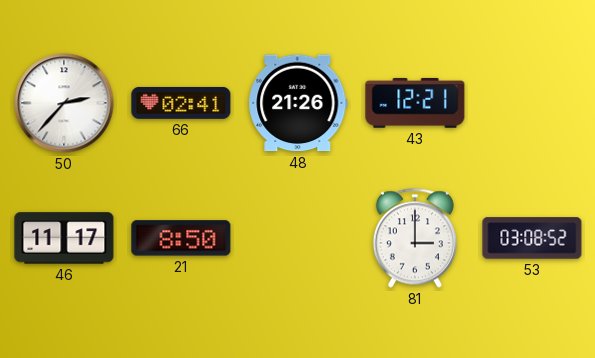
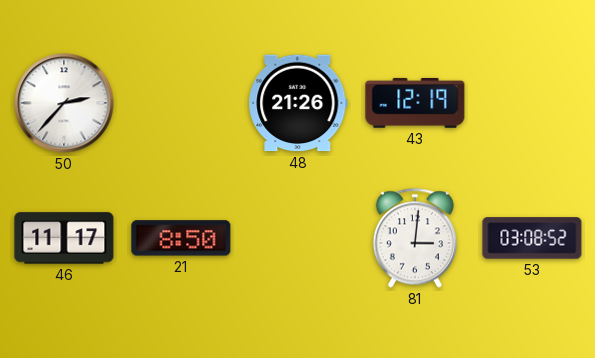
66: 02:41 -> none (181, 103)
43: 12:21 -> 12:19 (415, 103)
81: 3:00 -> 3:01 (415, 238)
